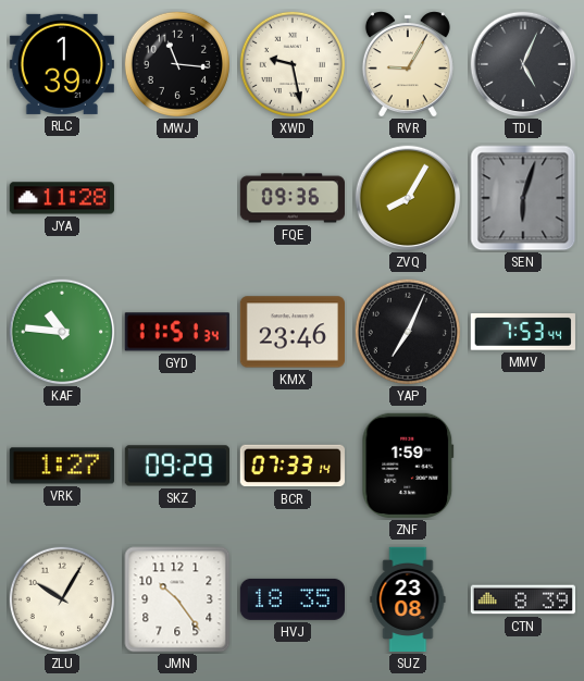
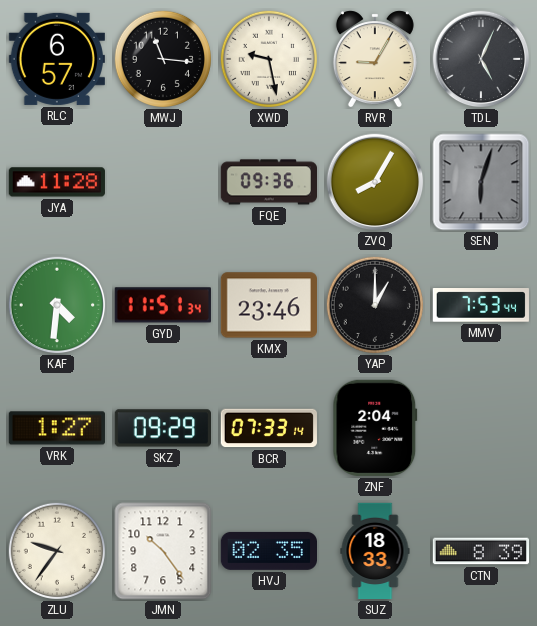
RLC: 1:39 -> 6:57 (57, 59)
KAF: 10:46 -> 4:31 (57, 305)
YAP: 7:04 -> 1:00 (374, 304)
ZNF: 1:59 -> 2:04 (375, 428)
ZLU: 10:05 -> 9:36 (56, 550)
HVJ: 18:35 -> 02:35 (268, 551)
SUZ: 23:08 -> 18:33 (375, 551)
